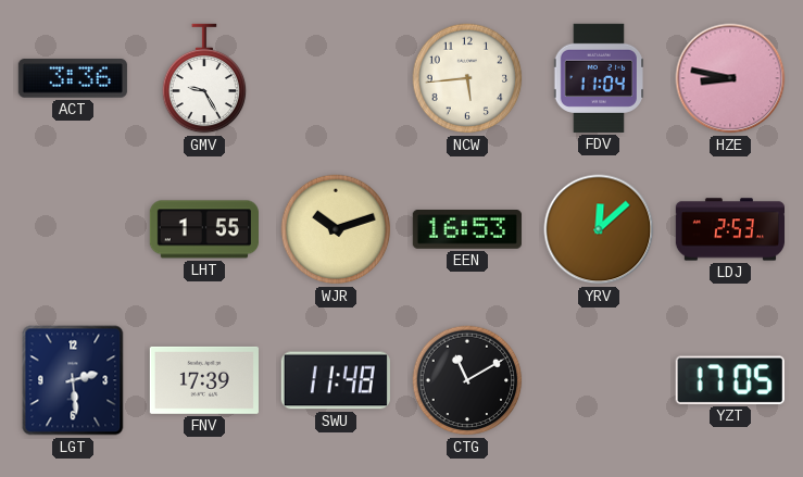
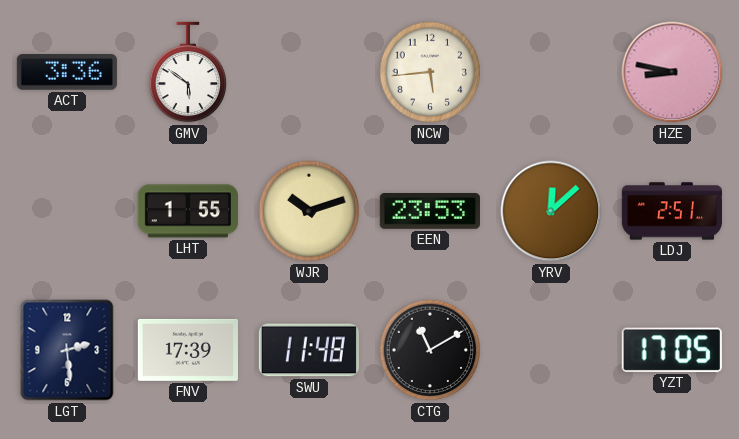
GMV: 9:25 -> 5:51 (188, 72)
FDV: 11:04 -> none (598, 78)
EEN: 16:53 -> 23:53 (430, 212)
LDJ: 2:53 -> 2:51 (671, 211)
